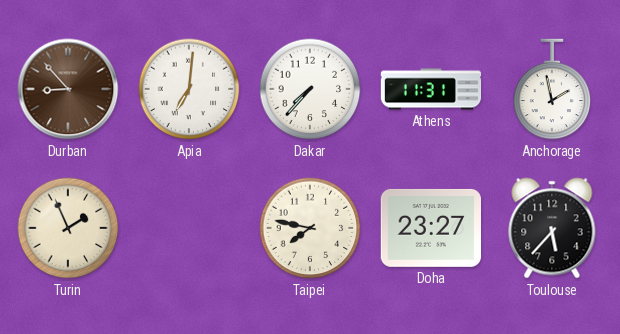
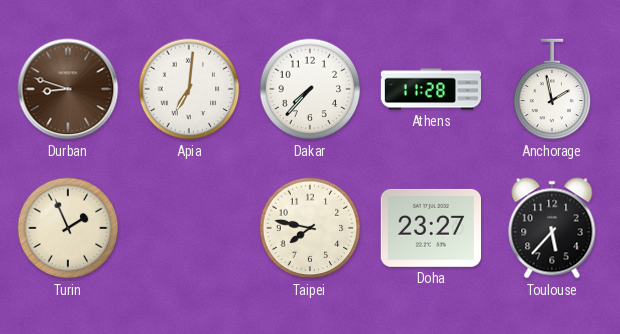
Durban: 8:53 -> 8:48 (68, 89)
Athens: 11:31 -> 11:28 (431, 89)
